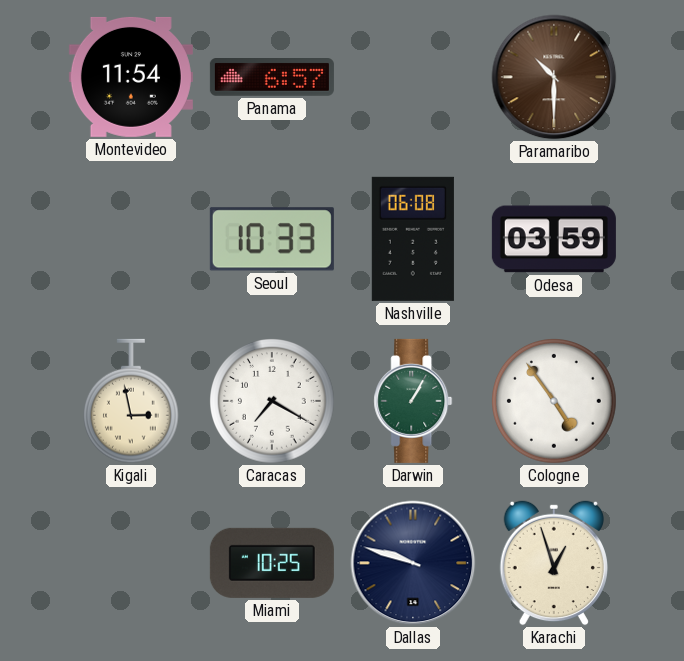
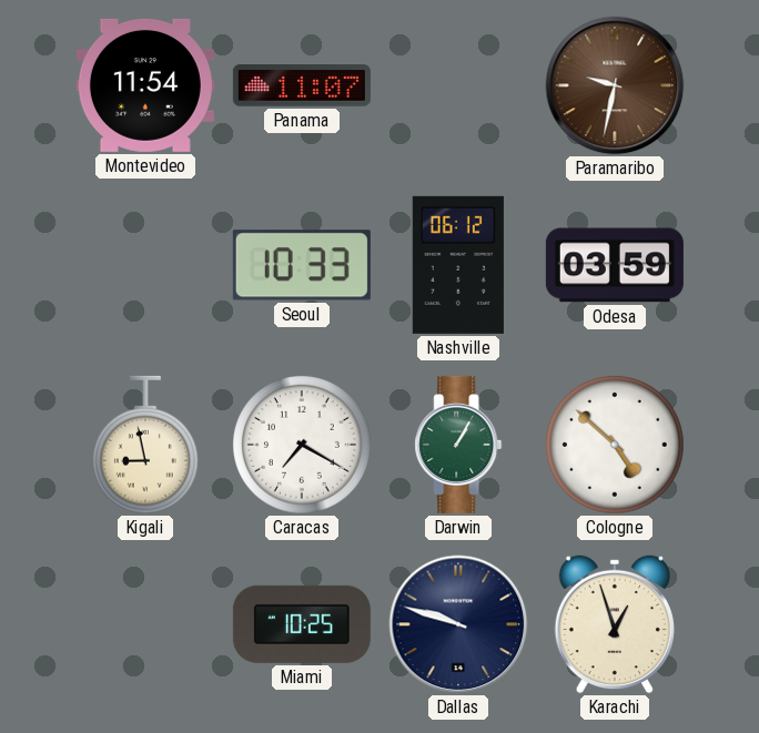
Panama: 6:57 -> 11:07 (302, 86)
Paramaribo: 10:30 -> 9:32 (615, 85)
Nashville: 06:08 -> 06:12 (458, 265)
Kigali: 2:58 -> 8:58 (145, 445)
Cologne: 4:54 -> 4:52 (616, 446)
